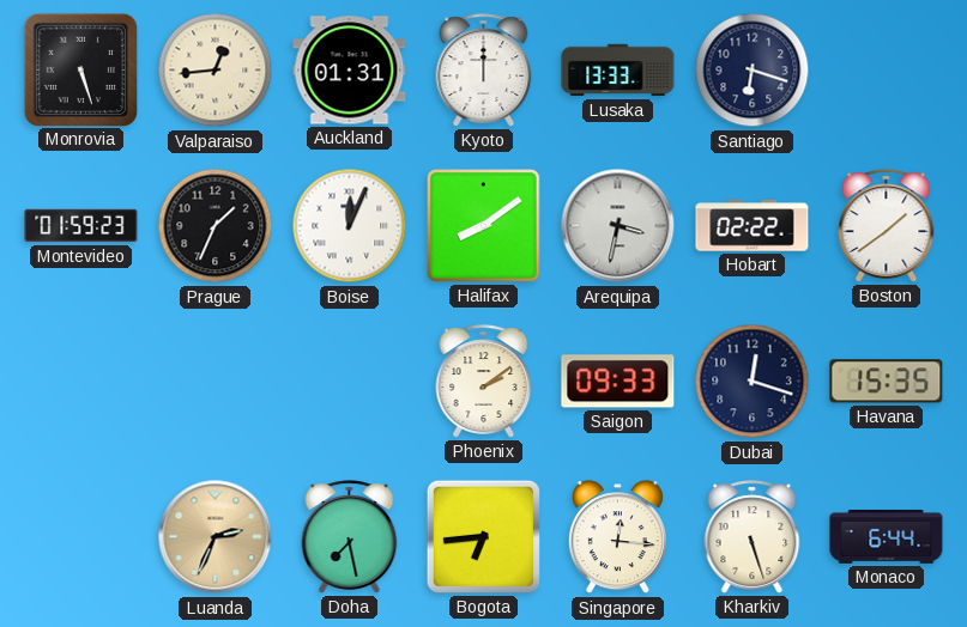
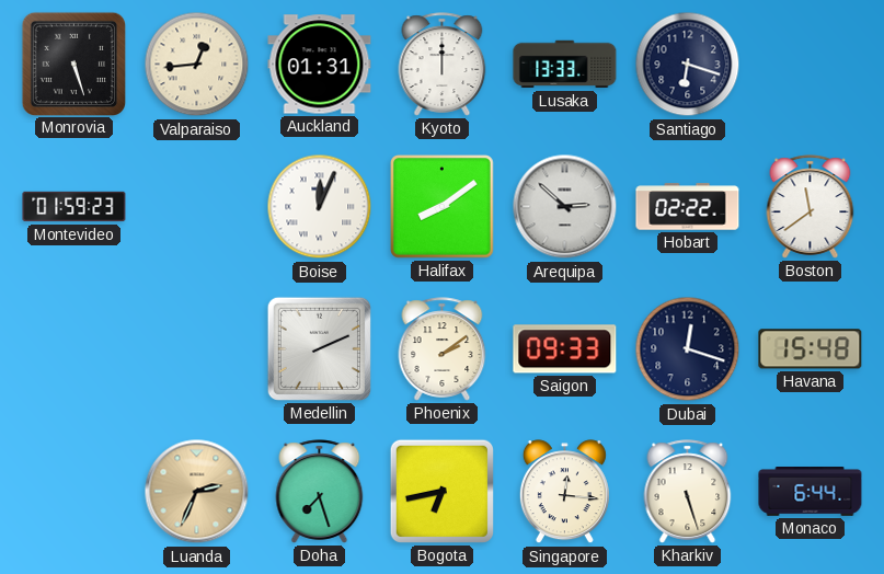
Prague: 1:34 -> none (216, 226)
Arequipa: 3:32 -> 2:52 (565, 207)
Boston: 1:39 -> 11:39 (811, 207)
Medellin: none -> 2:11 (319, 348)
Havana: 15:35 -> 15:48 (811, 349)
Doha: 7:28 -> 7:27 (320, 492)
Bogota: 6:44 -> 6:43 (441, 491)
